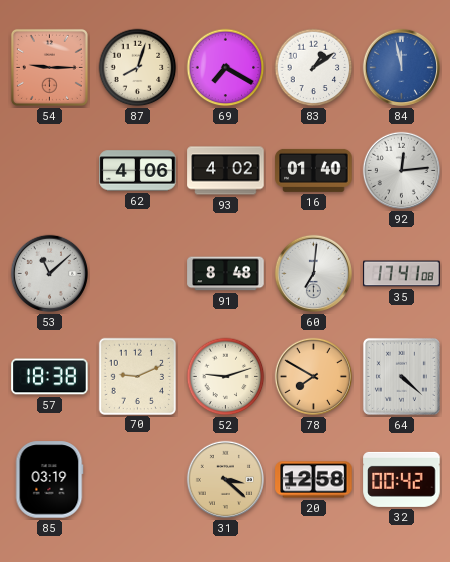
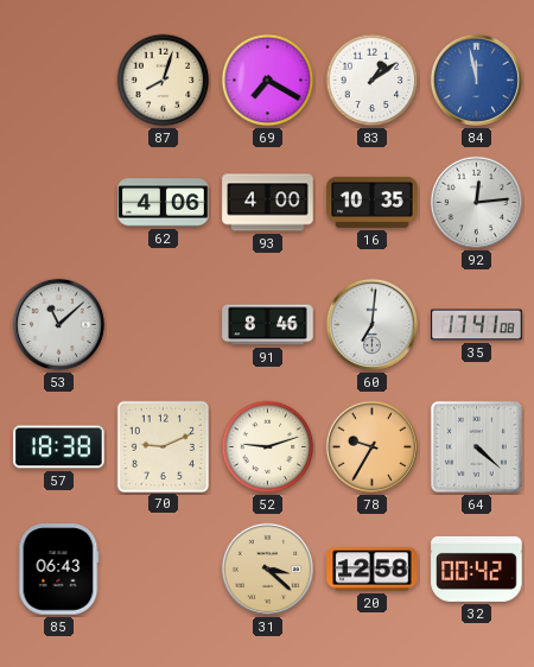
54: 9:15 -> none (49, 67)
93: 4:02 -> 4:00 (268, 203)
16: 01:40 -> 10:35 (373, 202)
91: 8:48 -> 8:46 (268, 325)
78: 7:50 -> 9:35 (371, 446)
85: 03:19 -> 06:43 (58, 570)
